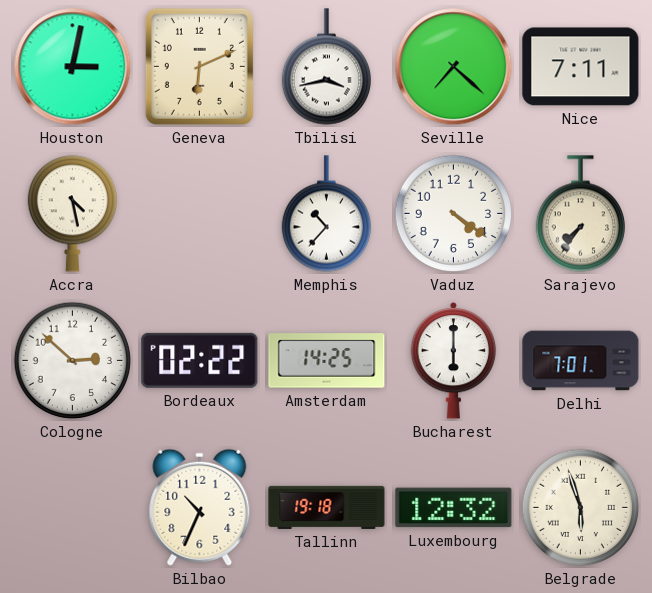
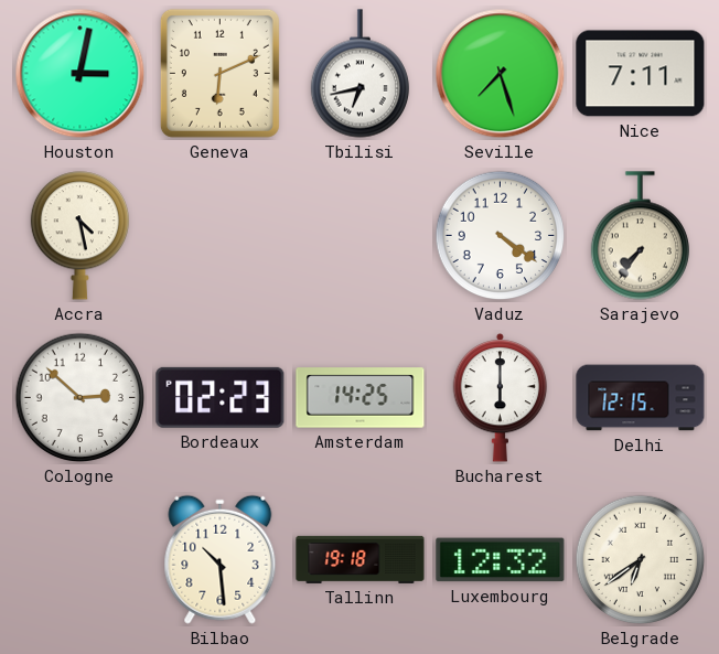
Tbilisi: 3:43 -> 6:43 (359, 74)
Seville: 7:22 -> 7:27 (501, 74)
Memphis: 10:37 -> none (326, 214)
Bordeaux: 02:22 -> 02:23 (221, 397)
Delhi: 7:01 -> 12:15 (641, 398)
Bilbao: 10:34 -> 10:29 (221, 559)
Belgrade: 5:57 -> 6:39 (641, 560)
